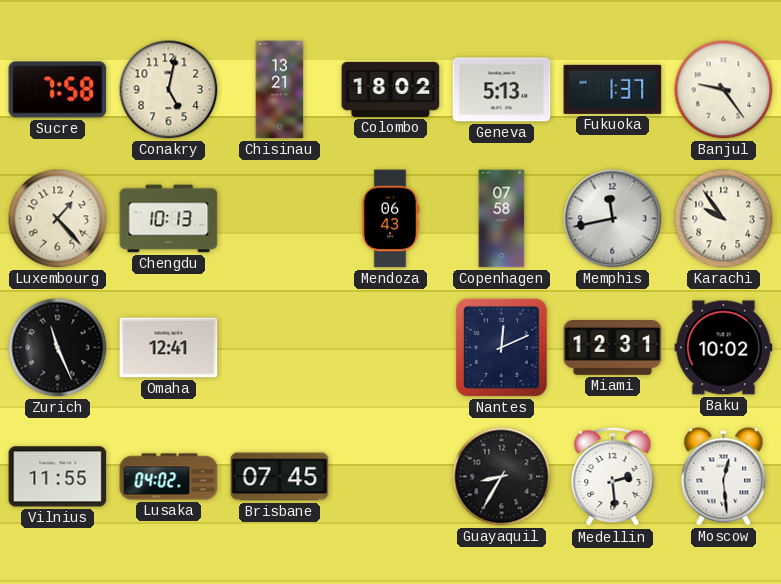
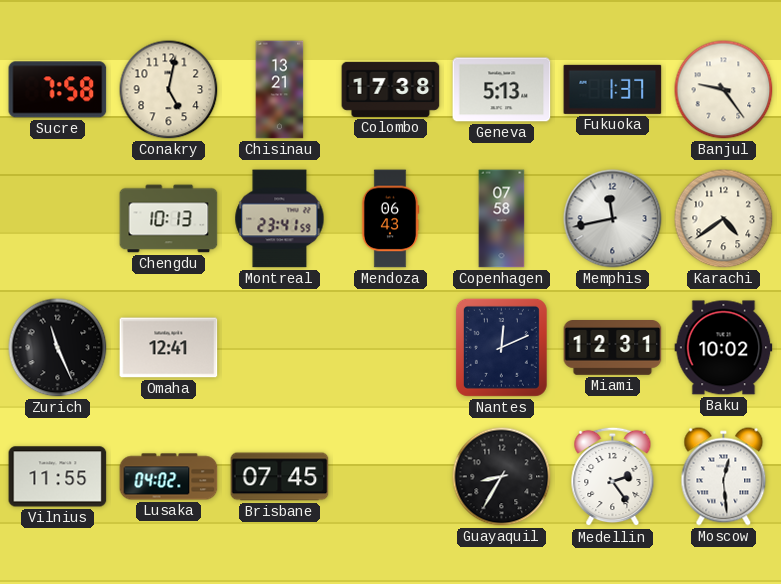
Colombo: 18:02 -> 17:38 (391, 89)
Luxembourg: 1:23 -> none (58, 219)
Montreal: none -> 23:41 (280, 219)
Karachi: 9:54 -> 4:39 (724, 219)
Medellin: 2:29 -> 2:24 (613, 477)
